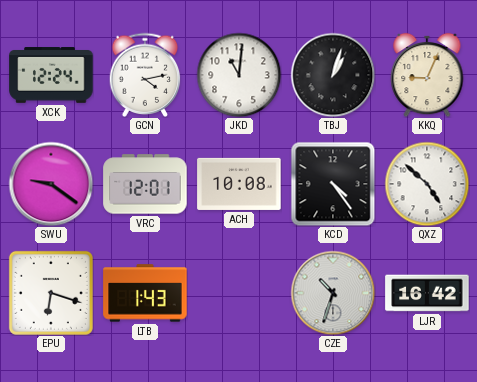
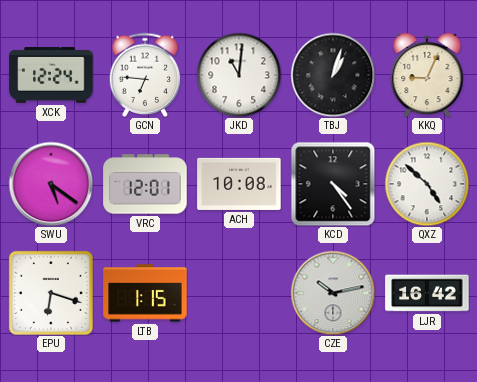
GCN: 4:13 -> 6:46 (145, 74)
SWU: 9:21 -> 5:21 (51, 184)
LTB: 1:43 -> 1:15 (145, 293)
CZE: 10:33 -> 10:13 (333, 293)
